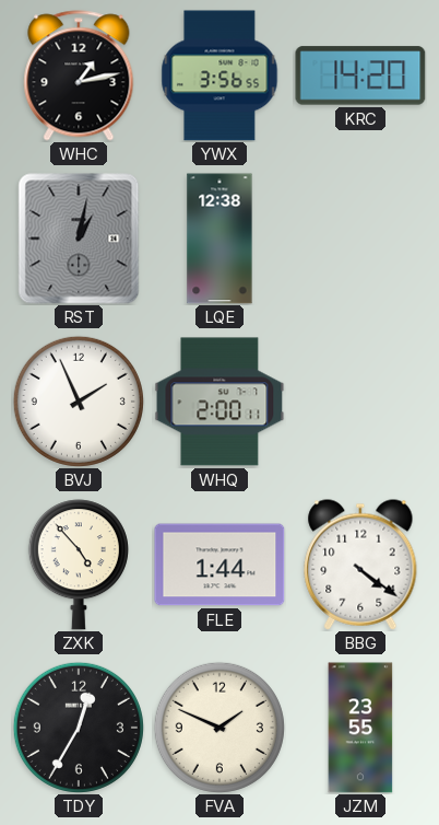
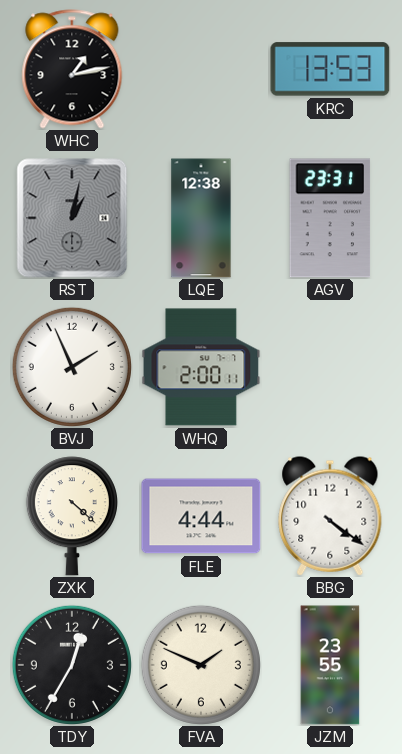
YWX: 3:56 -> none (220, 75)
KRC: 14:20 -> 13:53 (330, 69)
AGV: none -> 23:31 (330, 218)
ZXK: 4:53 -> 4:22 (72, 516)
FLE: 1:44 -> 4:44 (201, 516)
